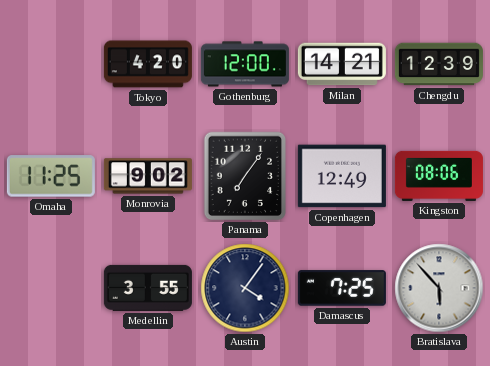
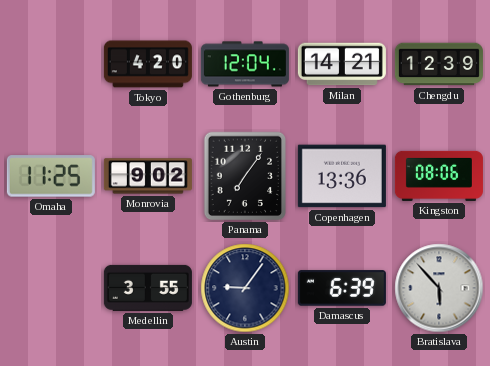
Gothenburg: 12:00 -> 12:04 (245, 64)
Copenhagen: 12:49 -> 13:36 (342, 176)
Austin: 4:06 -> 9:06 (245, 288)
Damascus: 7:25 -> 6:39 (342, 288)
